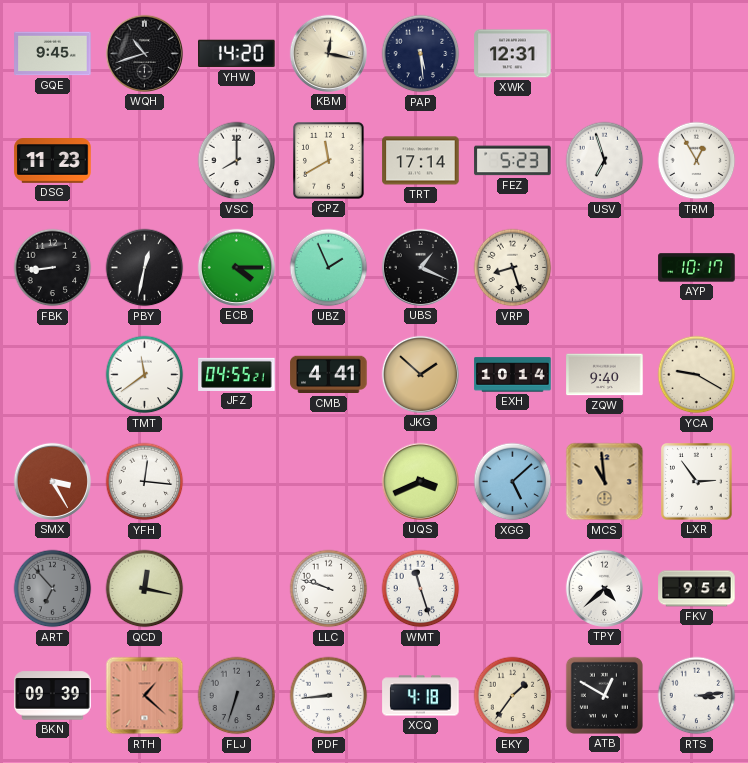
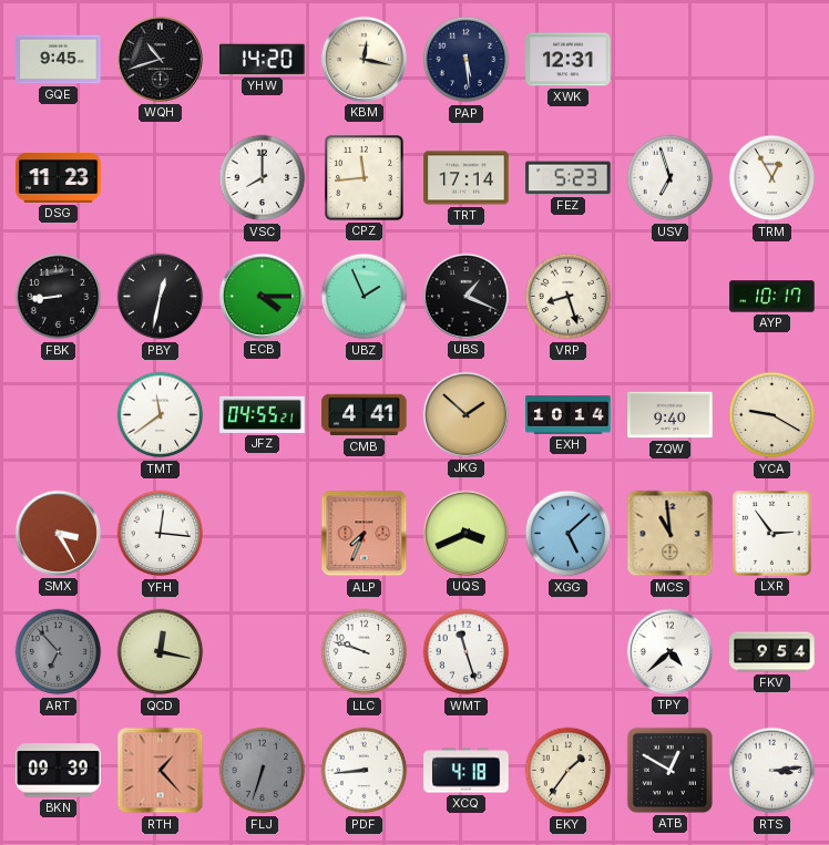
CPZ: 11:40 -> 11:44 (365, 178)
ALP: none -> 7:34 (365, 534)
RTH: 1:22 -> 1:23 (161, 771)
